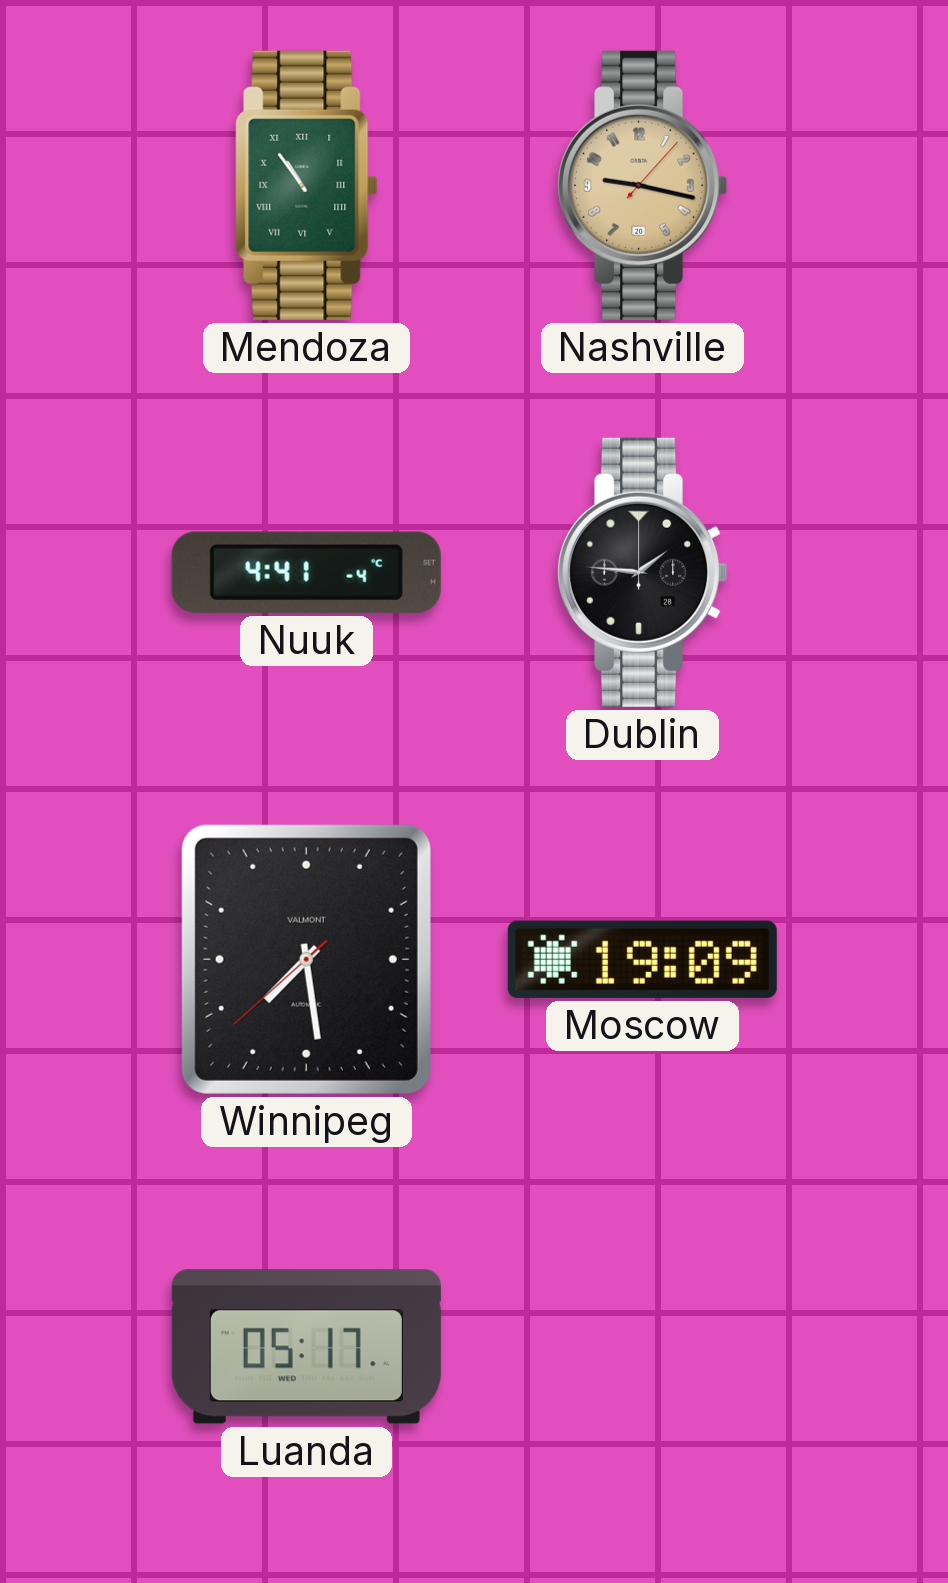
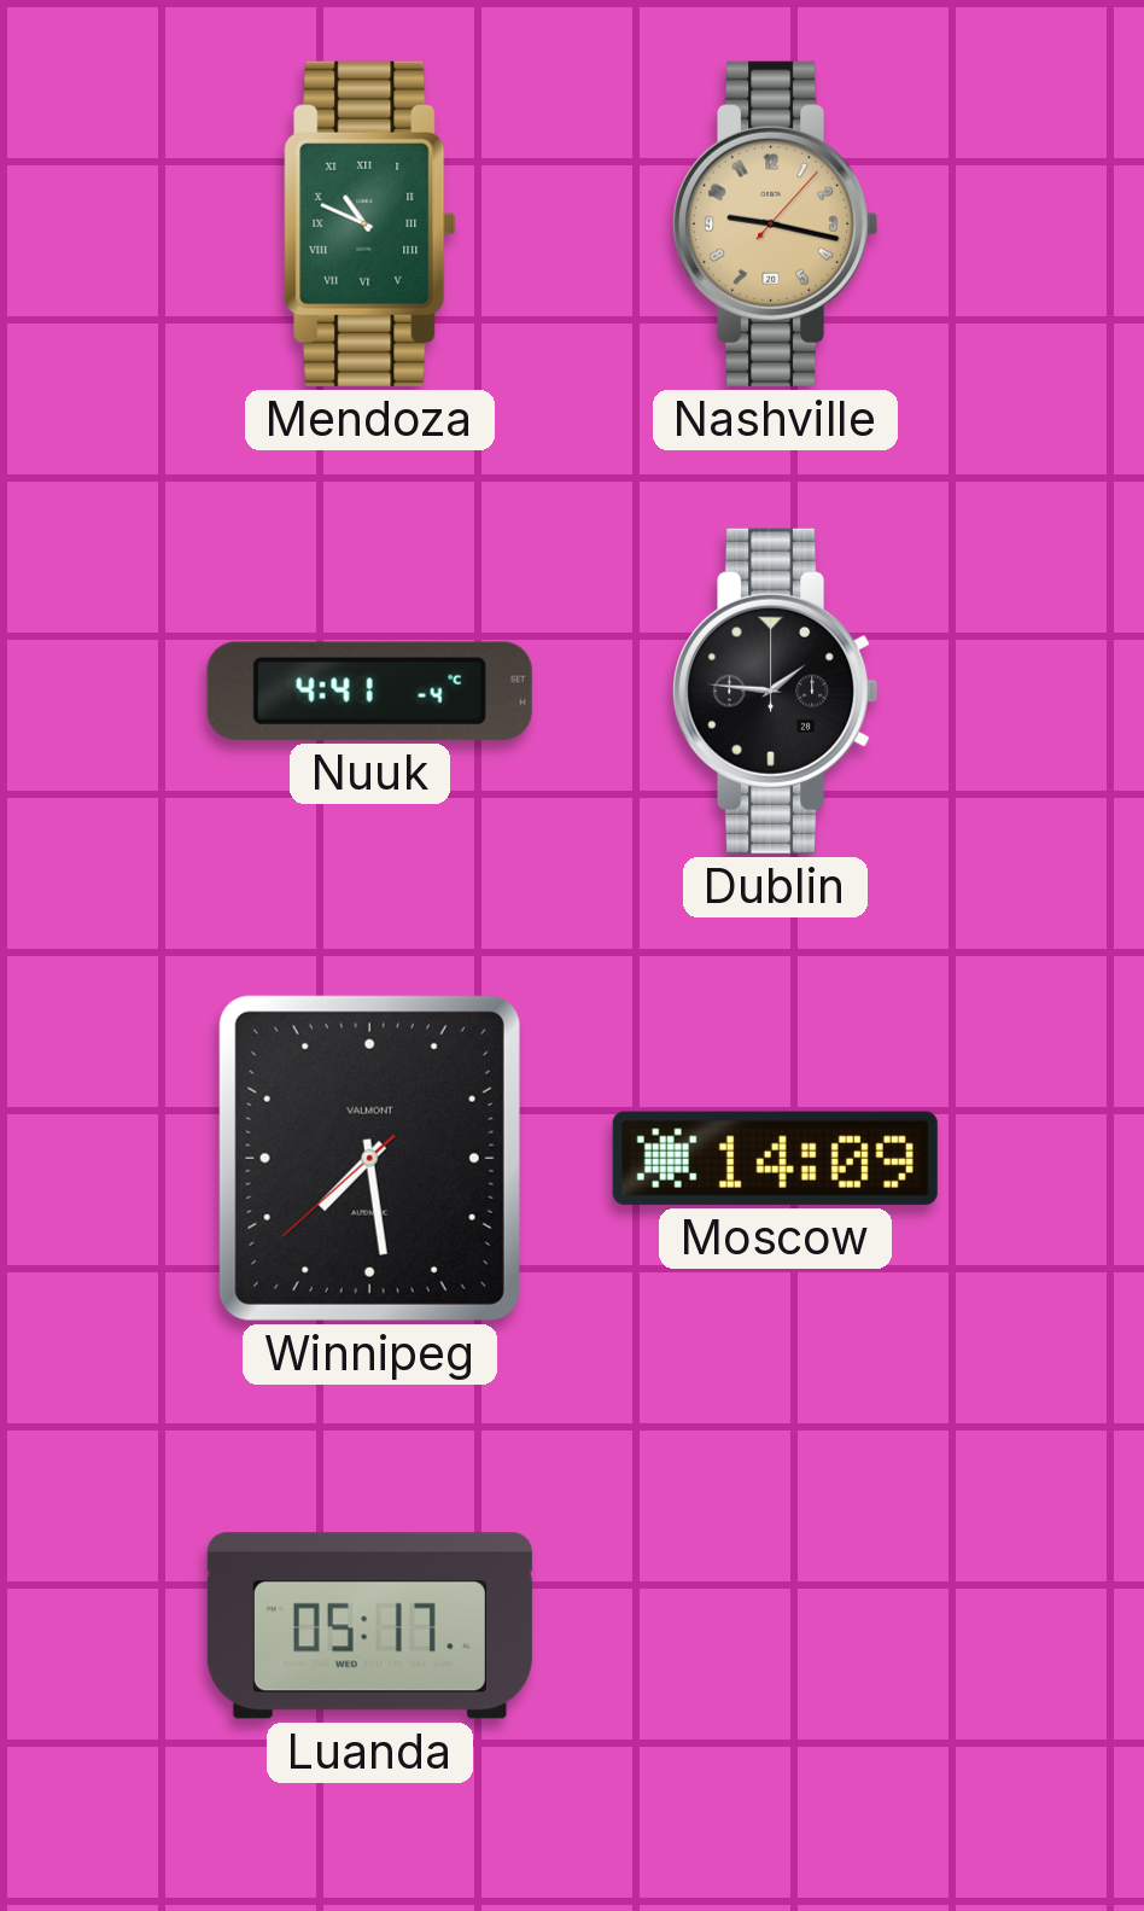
Mendoza: 10:54 -> 10:49 (370, 223)
Moscow: 19:09 -> 14:09 (775, 1158)
